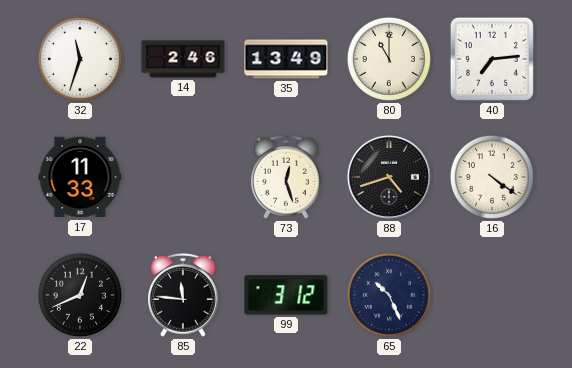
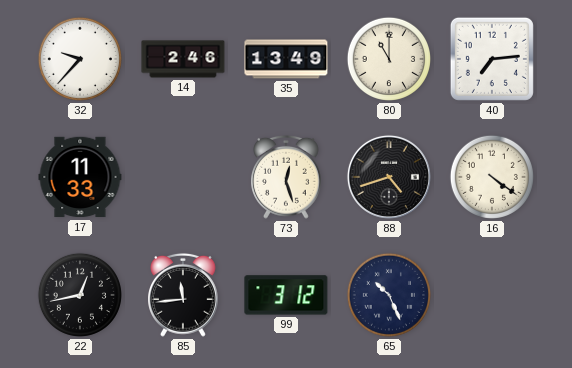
32: 11:33 -> 9:37 (80, 59)
22: 12:41 -> 12:43 (80, 295)
85: 11:46 -> 11:44 (184, 295)
